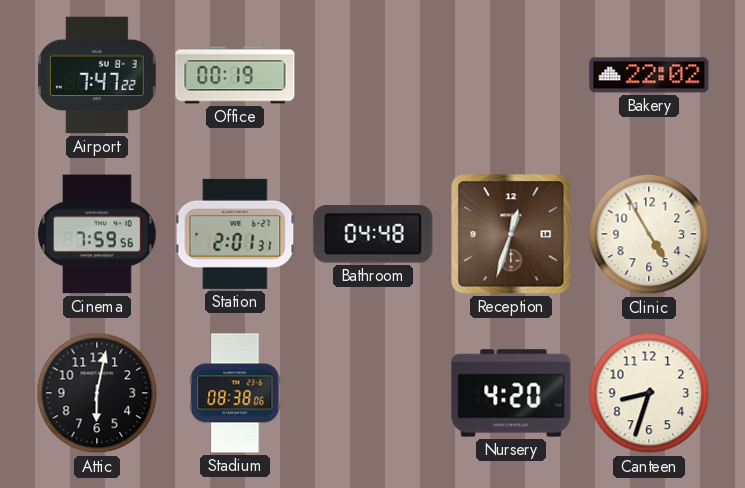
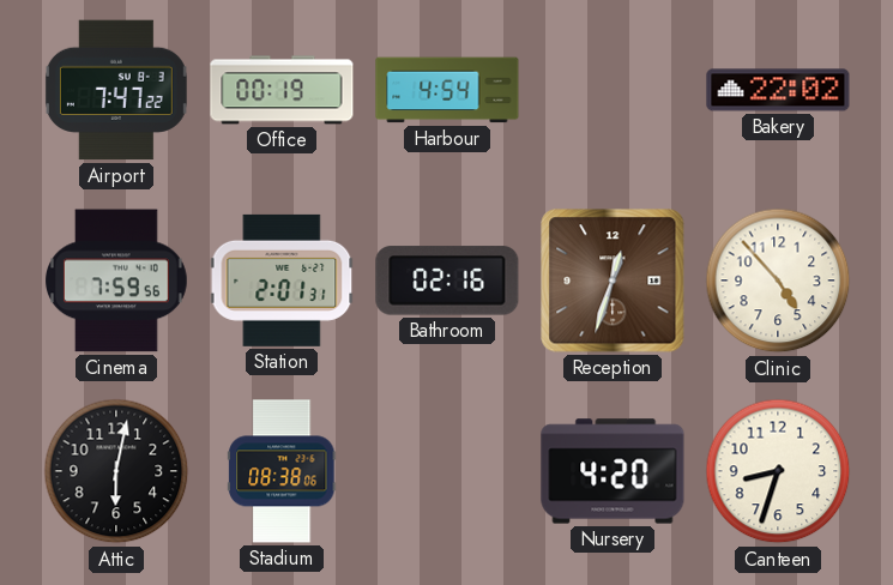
Harbour: none -> 4:54 (447, 90)
Bathroom: 04:48 -> 02:16 (447, 281)
Clinic: 4:55 -> 4:53 (778, 281)
